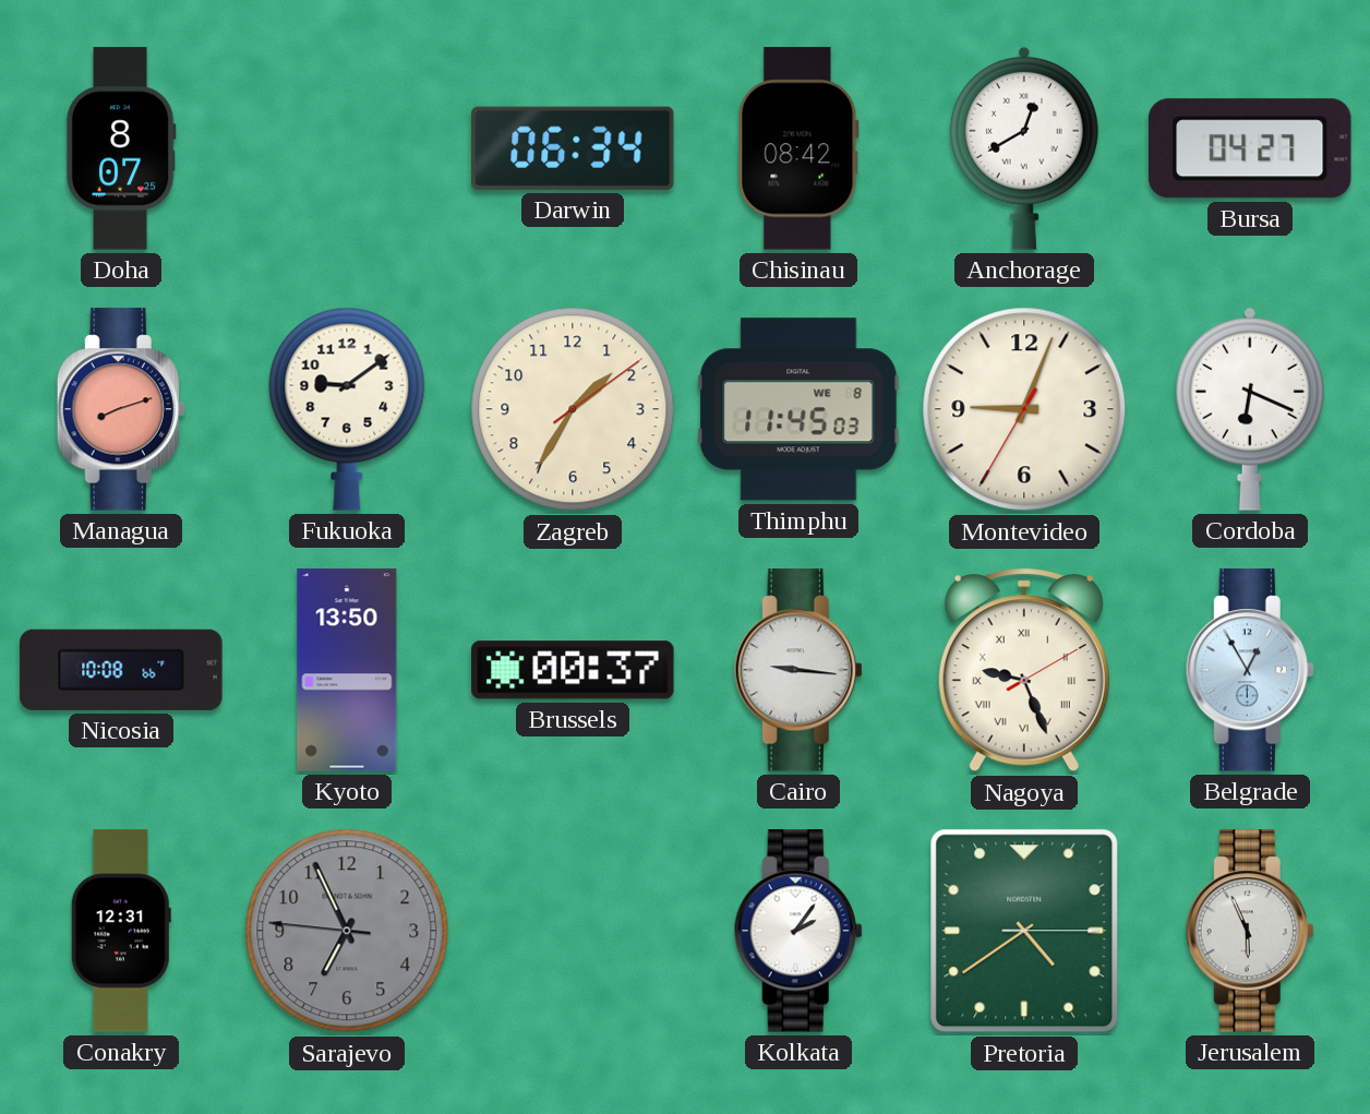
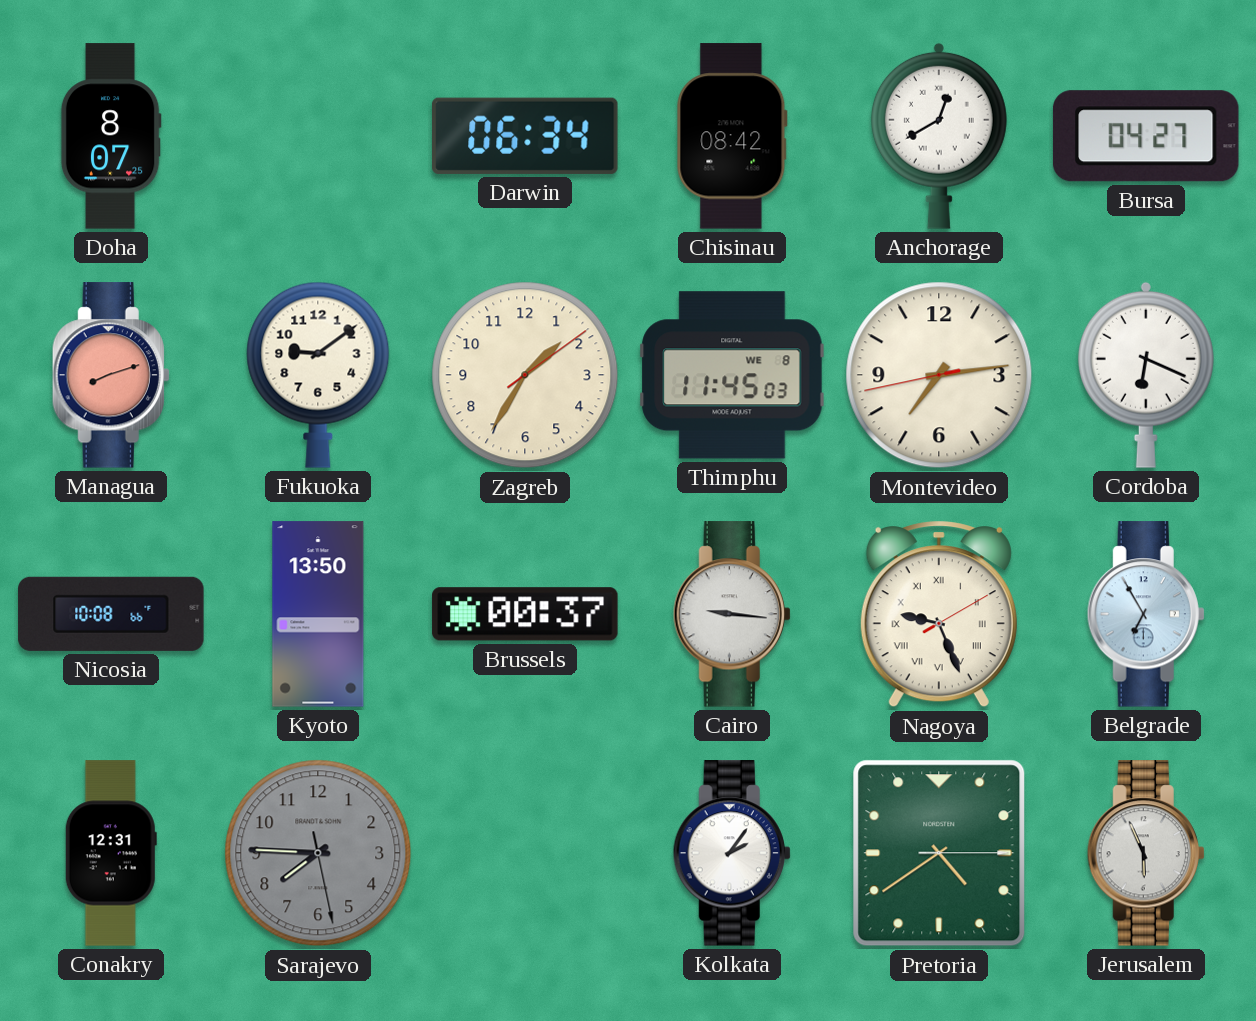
Montevideo: 9:03 -> 7:13 (939, 375)
Belgrade: 12:55 -> 6:55 (1146, 614)
Sarajevo: 6:55 -> 7:45 (318, 853)
